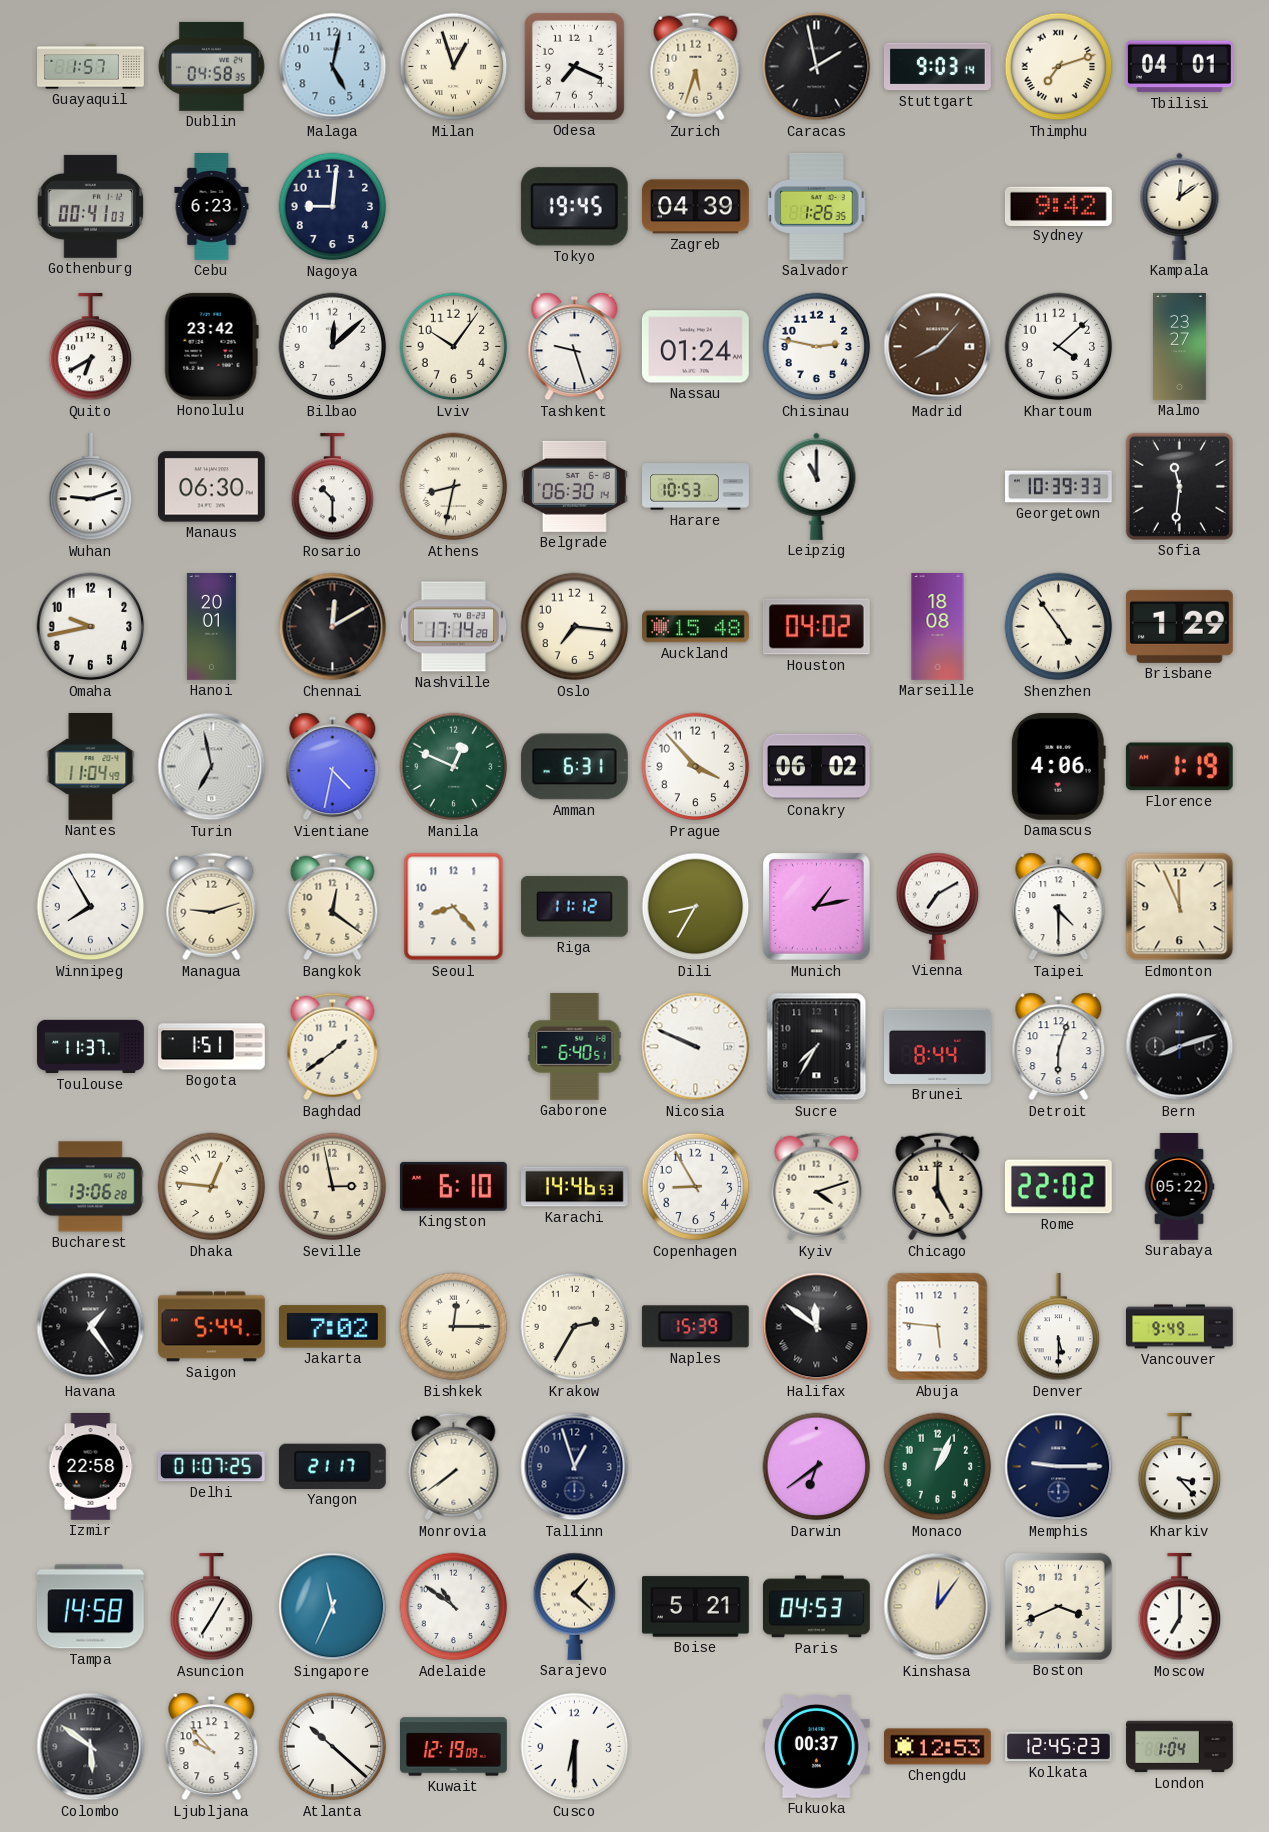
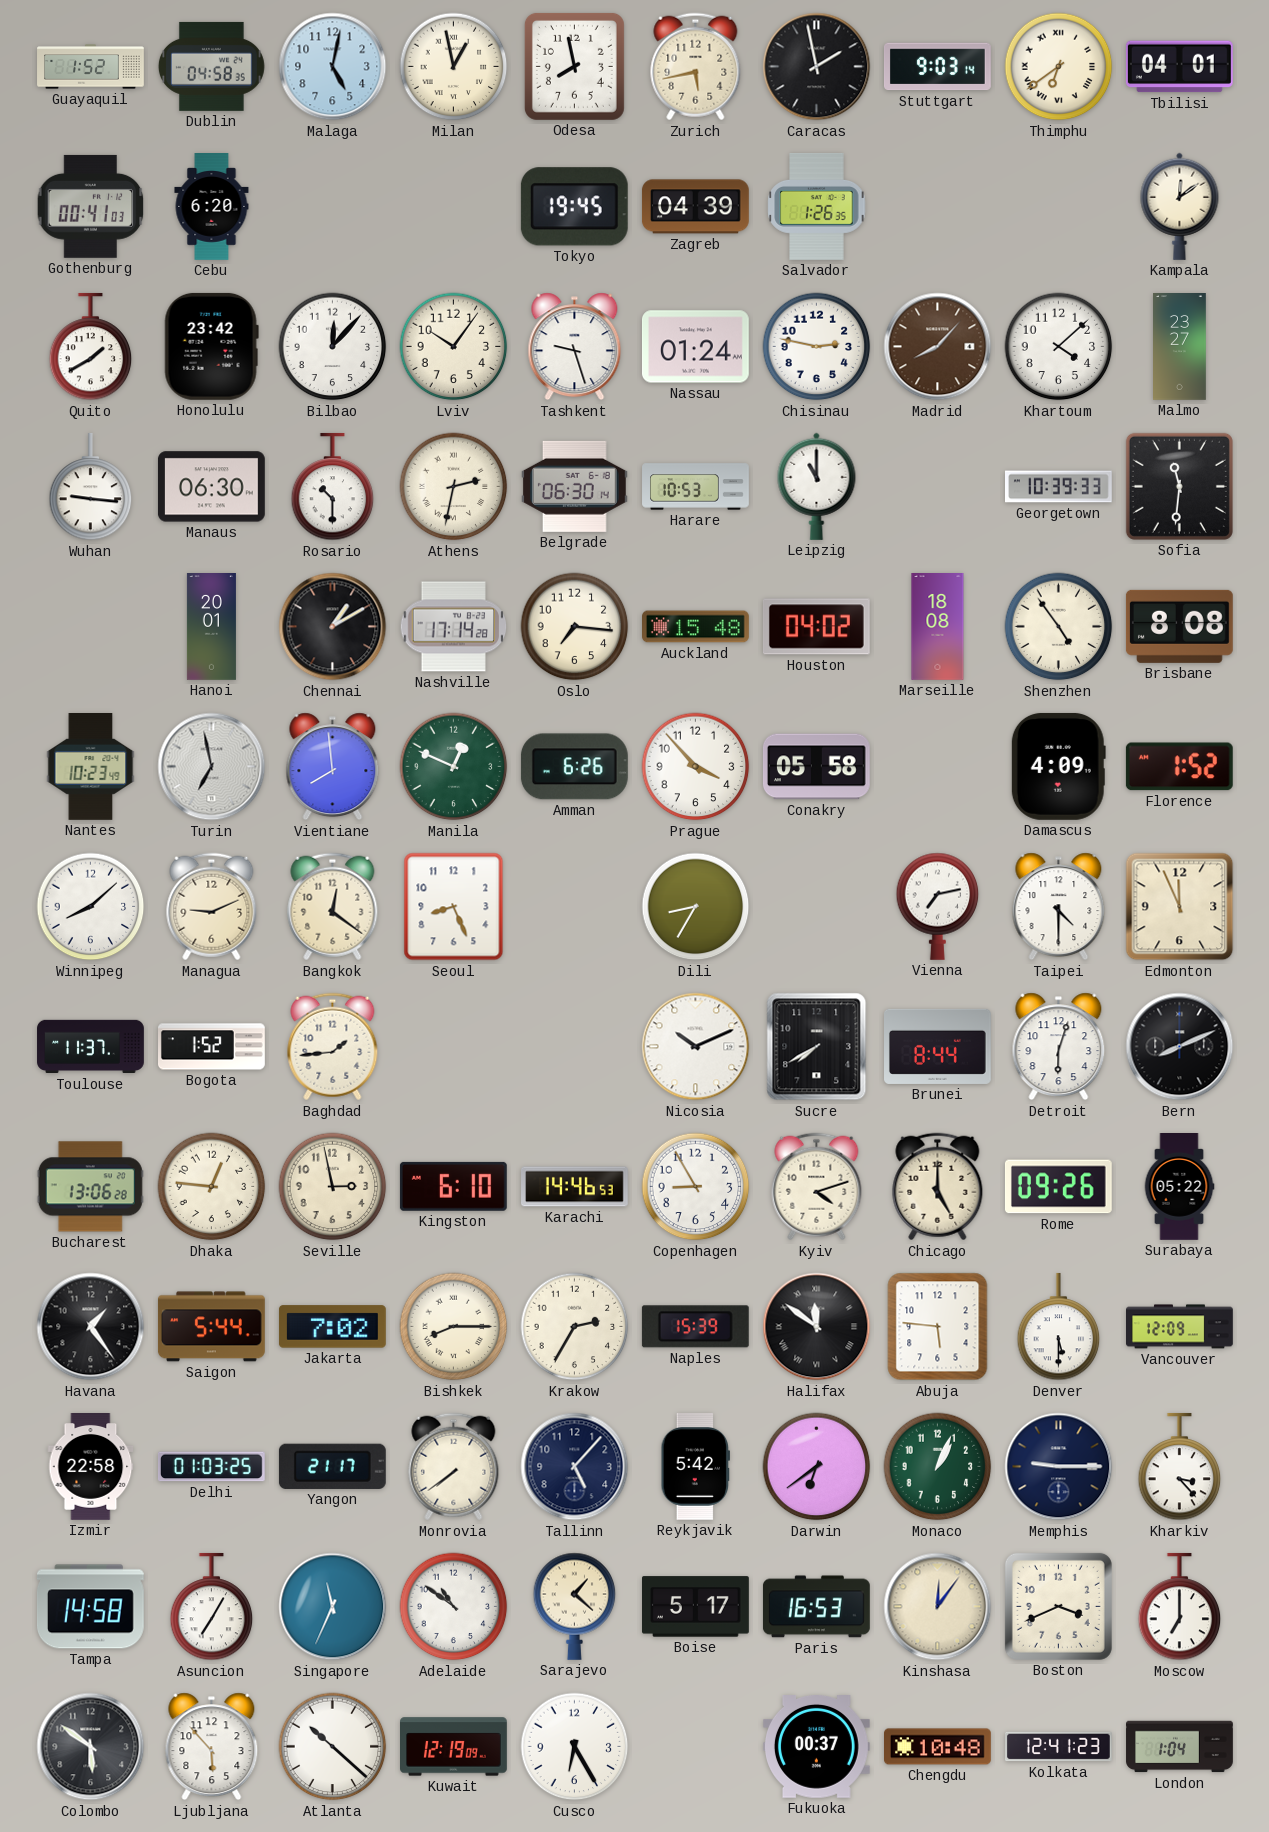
Guayaquil: 1:57 -> 1:52 (91, 67)
Milan: 12:57 -> 12:58 (454, 67)
Odesa: 7:19 -> 7:58 (574, 66)
Zurich: 5:33 -> 5:43 (696, 67)
Thimphu: 7:12 -> 6:39 (1059, 67)
Cebu: 6:23 -> 6:20 (212, 207)
Nagoya: 9:01 -> none (333, 207)
Sydney: 9:42 -> none (1058, 206)
Quito: 6:40 -> 1:40 (91, 347)
Bilbao: 12:08 -> 12:07 (333, 347)
Wuhan: 9:12 -> 9:16 (91, 487)
Athens: 8:32 -> 2:32 (454, 487)
Omaha: 9:43 -> none (91, 627)
Chennai: 12:10 -> 1:10 (333, 627)
Brisbane: 1:29 -> 8:08 (1179, 626)
Nantes: 11:04 -> 10:23 (91, 767)
Vientiane: 4:32 -> 7:59 (333, 767)
Amman: 6:31 -> 6:26 (574, 767)
Conakry: 06:02 -> 05:58 (816, 767)
Damascus: 4:06 -> 4:09 (1058, 766)
Florence: 1:19 -> 1:52 (1179, 767)
Winnipeg: 7:55 -> 8:08 (91, 907)
Managua: 9:12 -> 9:11 (212, 907)
Seoul: 8:23 -> 8:26 (454, 907)
Riga: 11:12 -> none (574, 907)
Munich: 1:13 -> none (816, 906)
Vienna: 7:10 -> 7:13 (938, 906)
Bogota: 1:51 -> 1:52 (212, 1047)
Baghdad: 1:39 -> 1:44 (333, 1047)
Gaborone: 6:40 -> none (575, 1046)
Nicosia: 9:49 -> 10:11 (696, 1047)
Sucre: 7:35 -> 7:40 (817, 1047)
Bern: 8:12 -> 8:11 (1180, 1047)
Rome: 22:02 -> 09:26 (1058, 1187)
Bishkek: 12:15 -> 8:15 (454, 1327)
Vancouver: 9:49 -> 12:09 (1180, 1327)
Delhi: 01:07 -> 01:03 (211, 1467)
Tallinn: 12:57 -> 5:07 (575, 1467)
Reykjavik: none -> 5:42 (695, 1466)
Boise: 5:21 -> 5:17 (696, 1607)
Paris: 04:53 -> 16:53 (816, 1607)
Ljubljana: 9:53 -> 5:53 (212, 1747)
Cusco: 6:30 -> 6:25 (575, 1747)
Chengdu: 12:53 -> 10:48 (938, 1747)
Kolkata: 12:45 -> 12:41 (1059, 1747)
